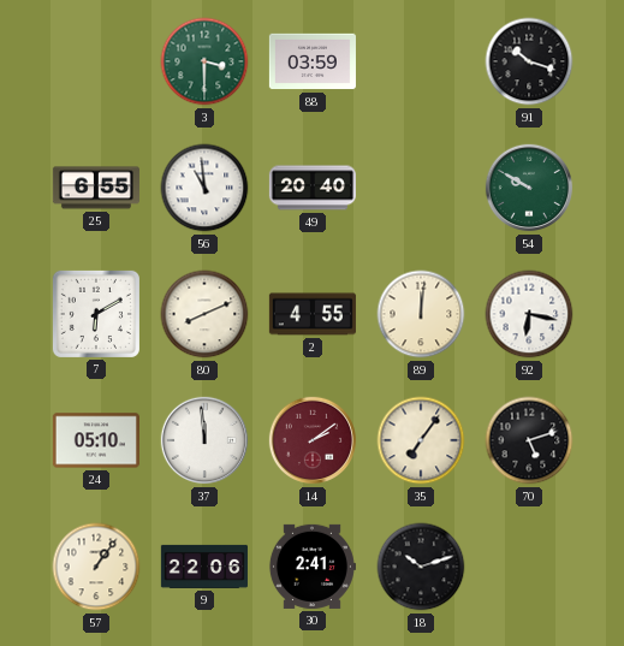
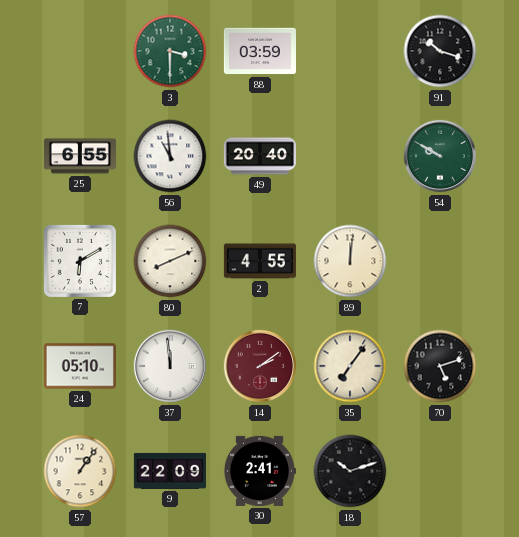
92: 6:17 -> none (529, 314)
9: 22:06 -> 22:09 (170, 471)
